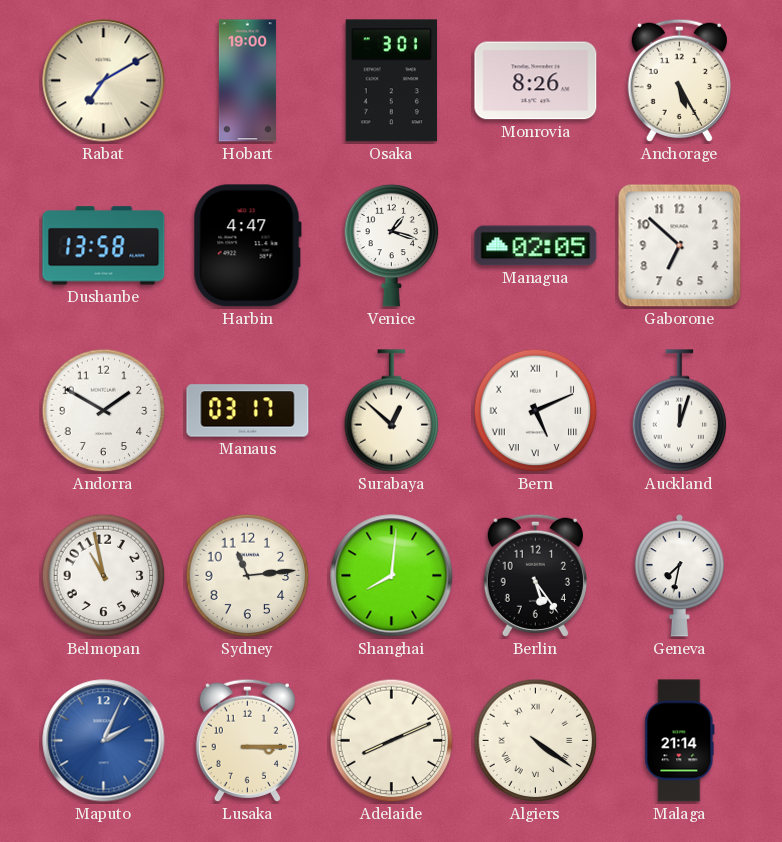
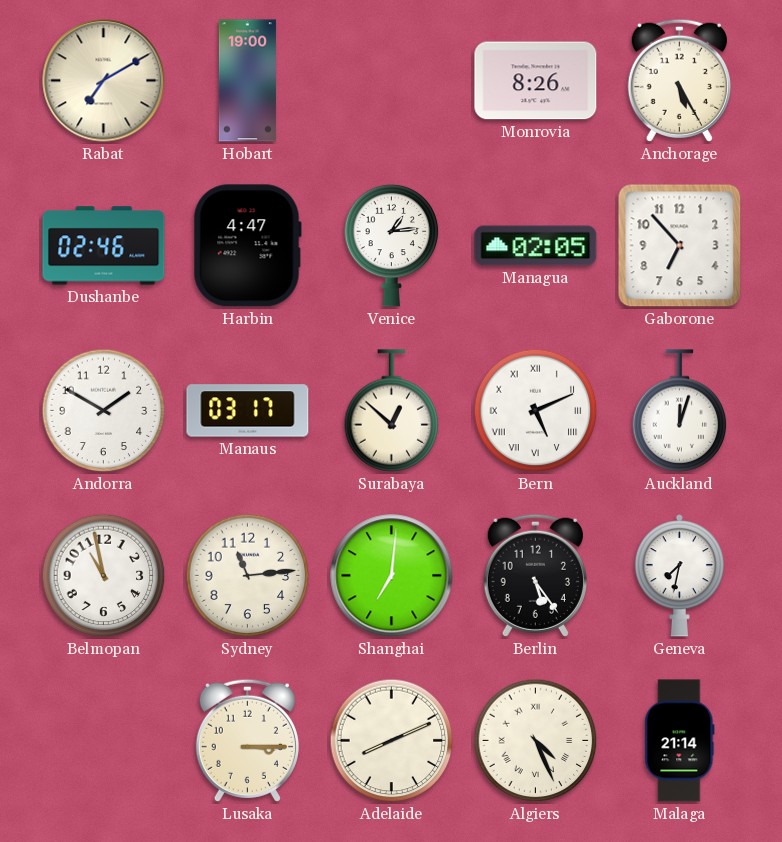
Osaka: 3:01 -> none (391, 81)
Dushanbe: 13:58 -> 02:46 (104, 246)
Venice: 1:18 -> 1:14 (392, 245)
Gaborone: 6:52 -> 6:53 (680, 246)
Shanghai: 8:01 -> 7:01 (392, 576)
Maputo: 2:04 -> none (104, 741)
Algiers: 4:21 -> 4:26 (536, 741)
